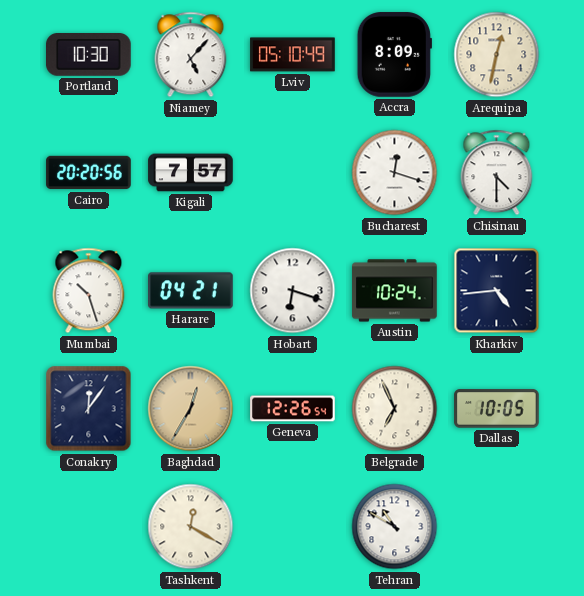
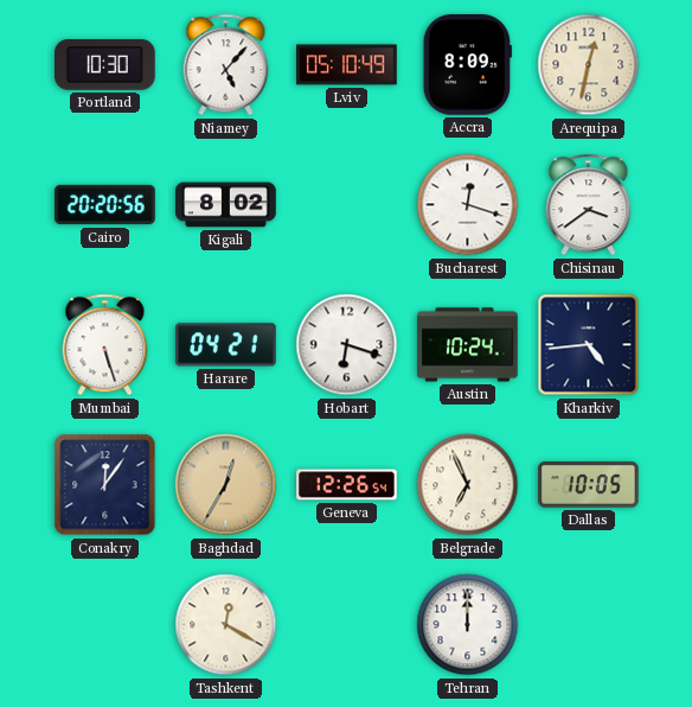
Kigali: 7:57 -> 8:02 (226, 205)
Chisinau: 4:30 -> 3:39 (589, 205)
Mumbai: 10:27 -> 5:27 (105, 345)
Tehran: 10:50 -> 12:00 (468, 625)
